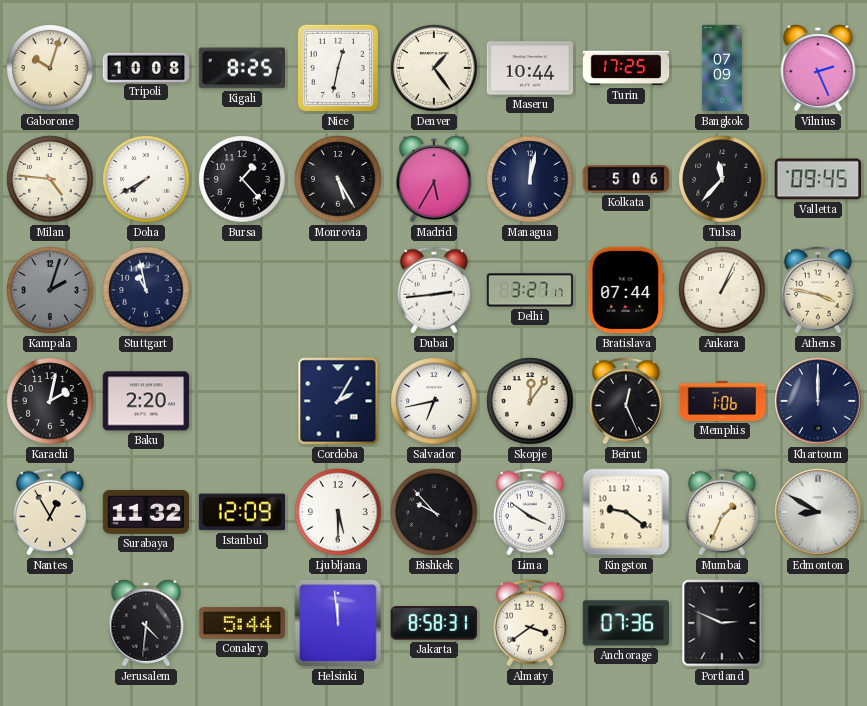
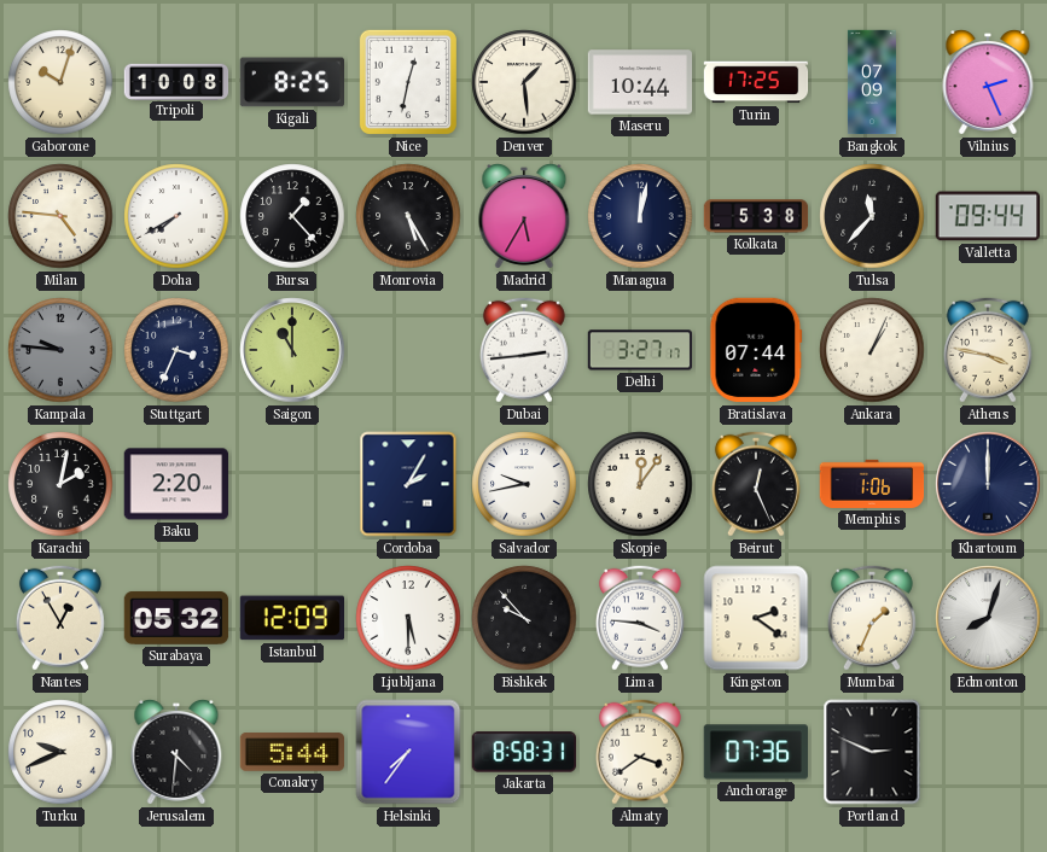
Denver: 1:24 -> 1:29 (524, 82)
Kolkata: 5:06 -> 5:38 (756, 216)
Valletta: 09:45 -> 09:44 (988, 216)
Kampala: 2:03 -> 9:46 (60, 350)
Stuttgart: 10:58 -> 3:34 (176, 350)
Saigon: none -> 11:00 (292, 350)
Salvador: 6:43 -> 9:43 (524, 484)
Surabaya: 11:32 -> 05:32 (176, 618)
Lima: 3:51 -> 3:46 (640, 618)
Kingston: 9:21 -> 2:21 (756, 618)
Edmonton: 8:50 -> 8:03 (988, 618)
Turku: none -> 9:41 (60, 752)
Helsinki: 11:59 -> 7:36 (408, 752)
